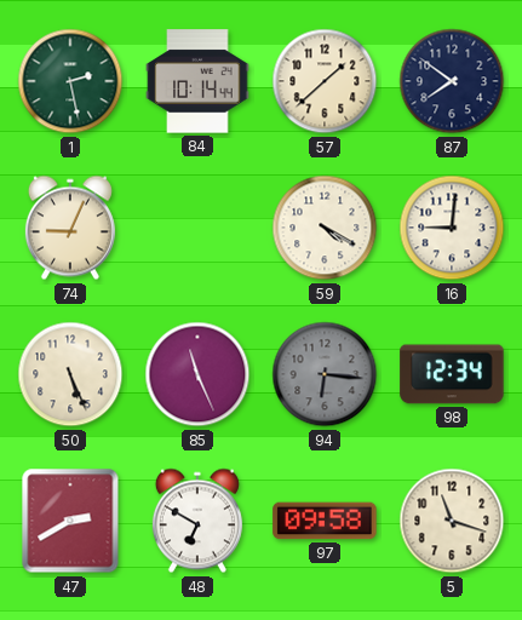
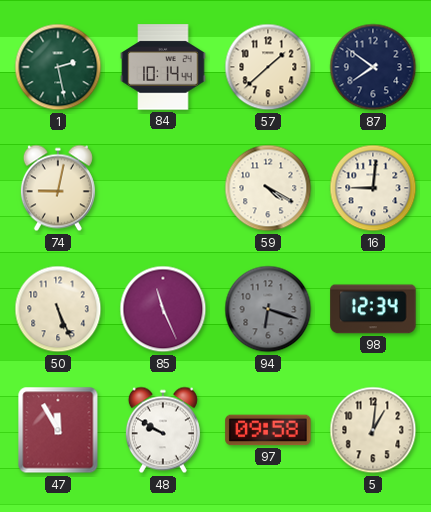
74: 9:04 -> 9:02 (58, 188)
94: 6:16 -> 6:18 (268, 309)
47: 2:40 -> 11:55 (58, 430)
48: 6:50 -> 9:50 (163, 430)
5: 11:18 -> 1:01 (373, 430)
